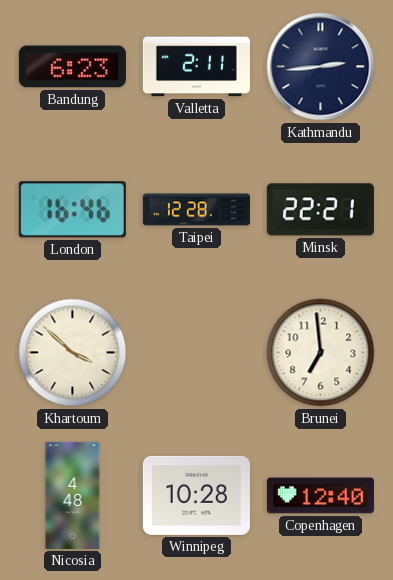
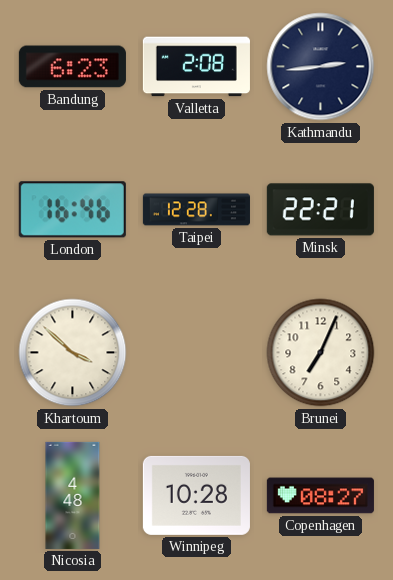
Valletta: 2:11 -> 2:08 (196, 67)
Brunei: 6:59 -> 7:04 (321, 353)
Copenhagen: 12:40 -> 08:27 (320, 496)
